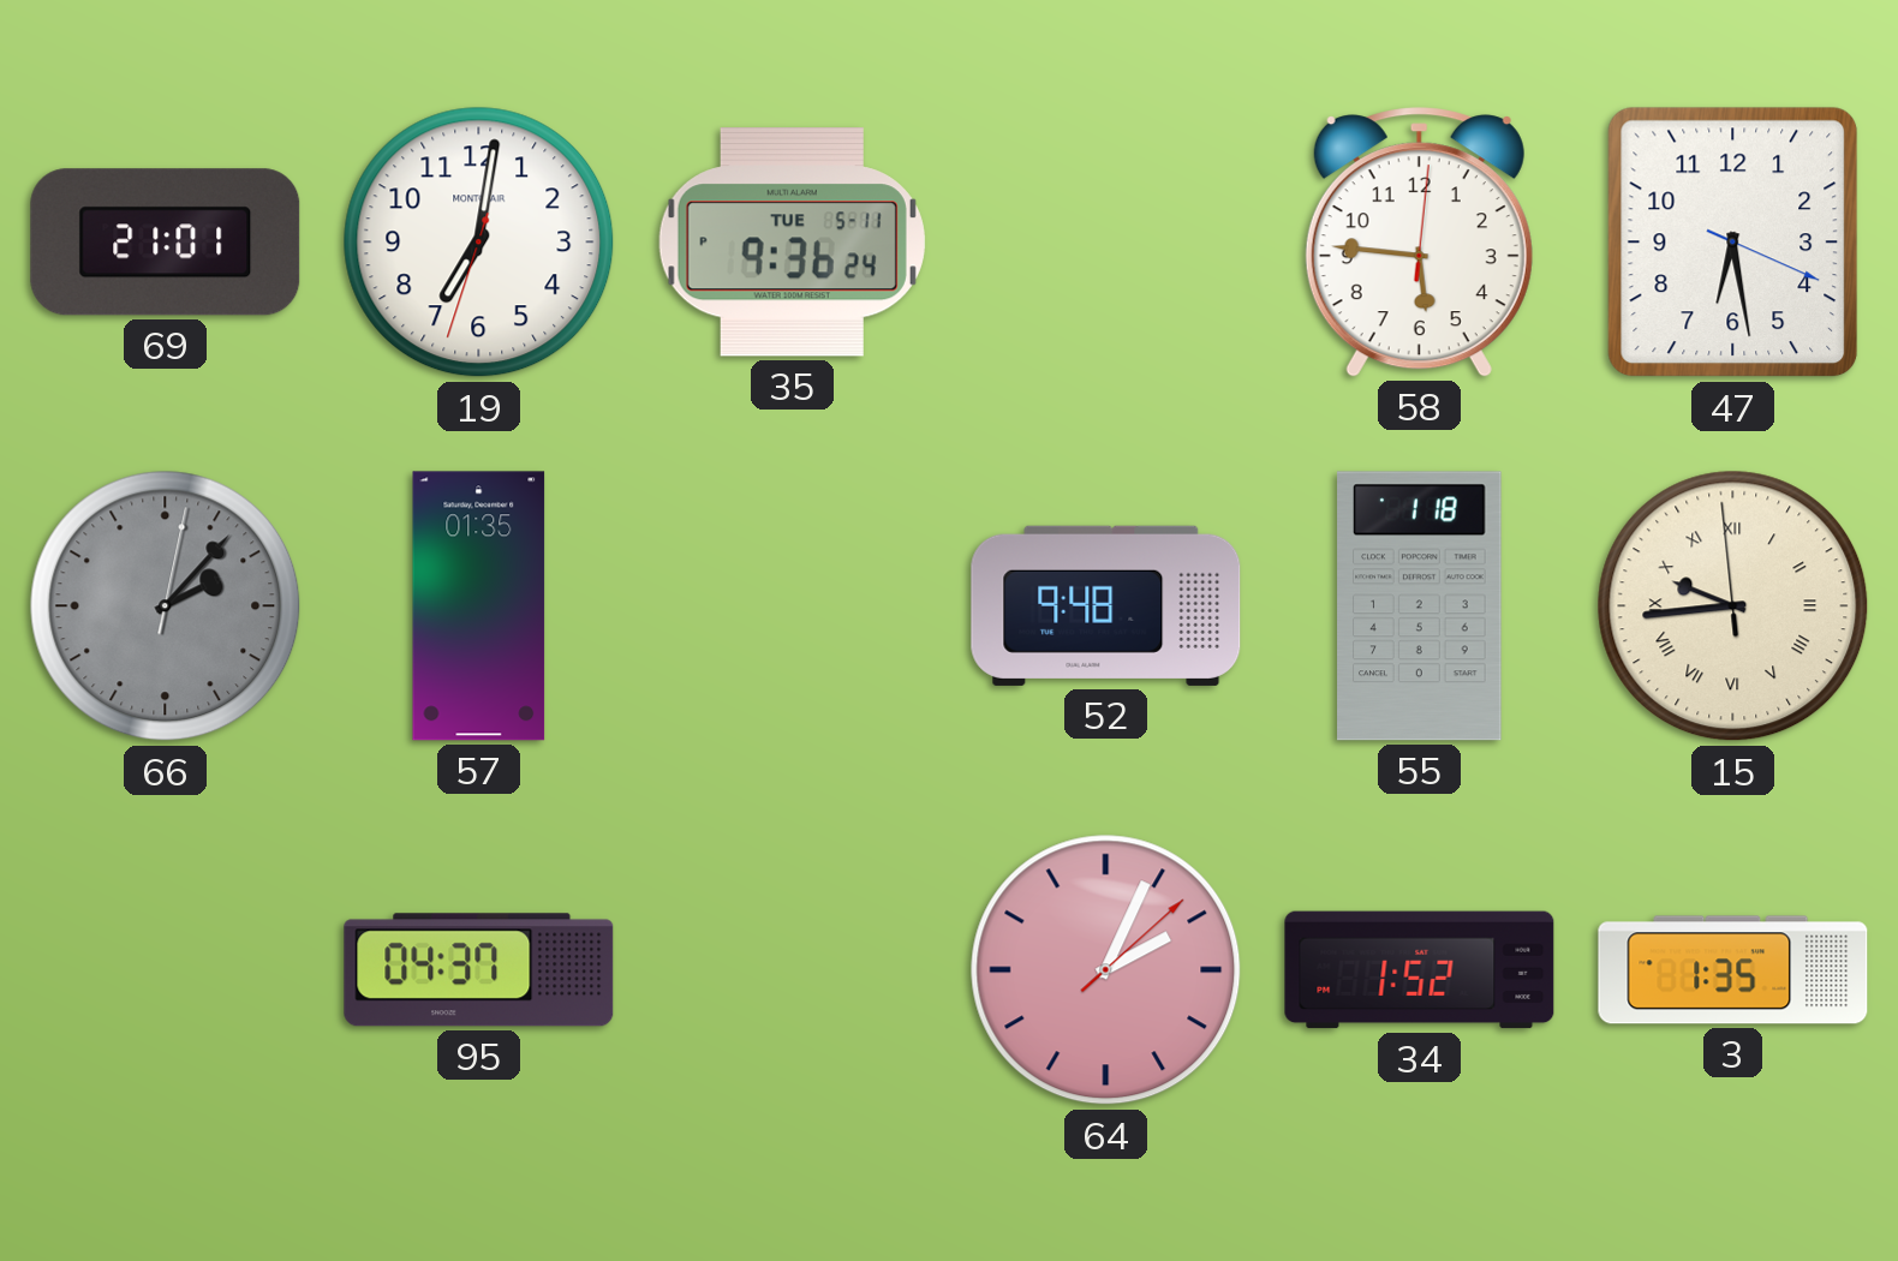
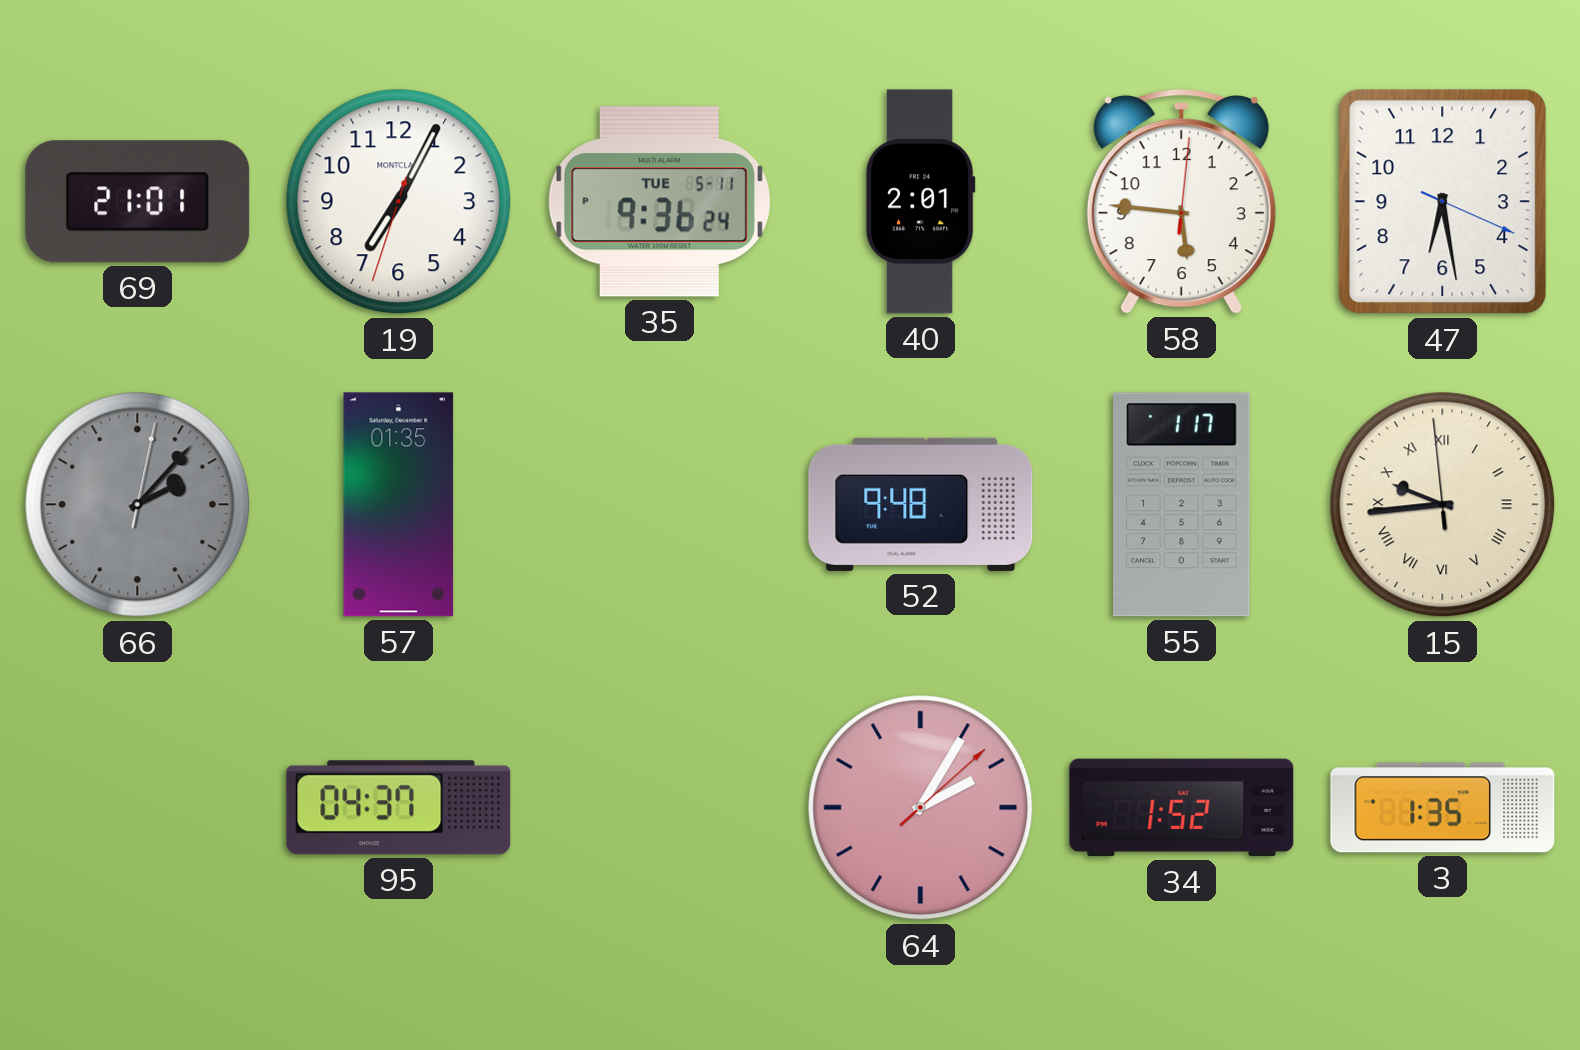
19: 7:01 -> 7:04 (399, 202)
40: none -> 2:01 (920, 202)
55: 1:18 -> 1:17 (1182, 505)
64: 2:04 -> 2:05 (921, 808)
